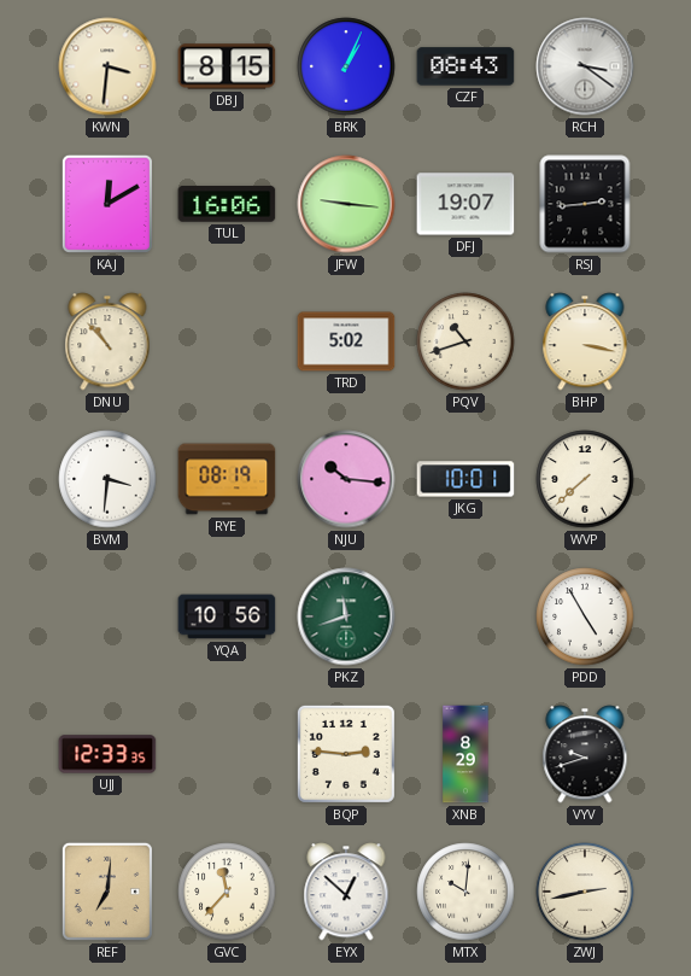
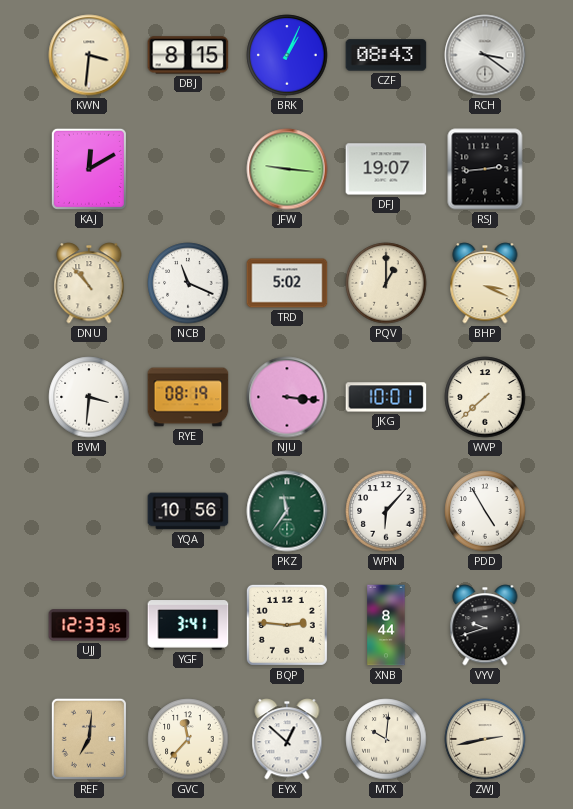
TUL: 16:06 -> none (227, 204)
NCB: none -> 11:19 (188, 283)
PQV: 10:42 -> 1:00 (386, 283)
BHP: 3:17 -> 3:19 (485, 283)
NJU: 10:16 -> 3:16 (287, 397)
PKZ: 11:42 -> 11:36 (287, 511)
WPN: none -> 6:07 (386, 511)
YGF: none -> 3:41 (188, 625)
XNB: 8:29 -> 8:44 (386, 625)
